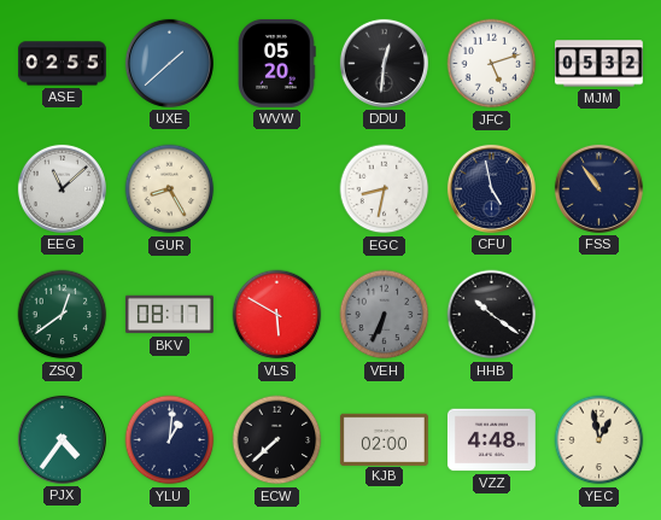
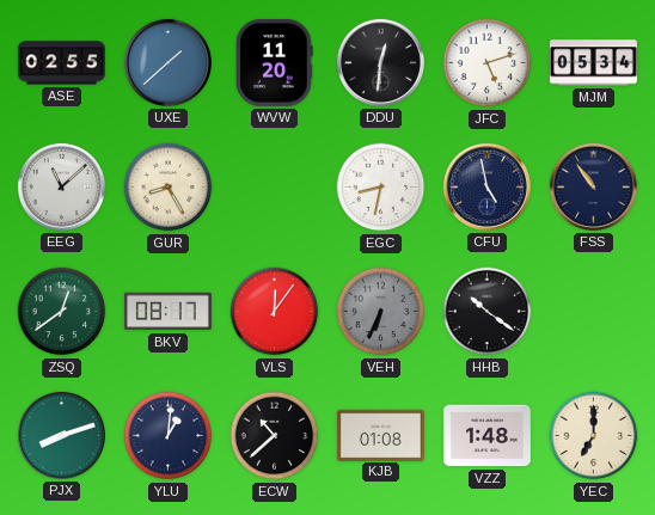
WVW: 05:20 -> 11:20 (275, 62)
MJM: 05:32 -> 05:34 (593, 63)
VLS: 5:50 -> 12:06 (275, 312)
PJX: 4:36 -> 8:12 (61, 435)
ECW: 7:38 -> 10:38 (275, 436)
KJB: 02:00 -> 01:08 (380, 435)
VZZ: 4:48 -> 1:48 (486, 436)
YEC: 12:58 -> 7:00 (594, 436)
